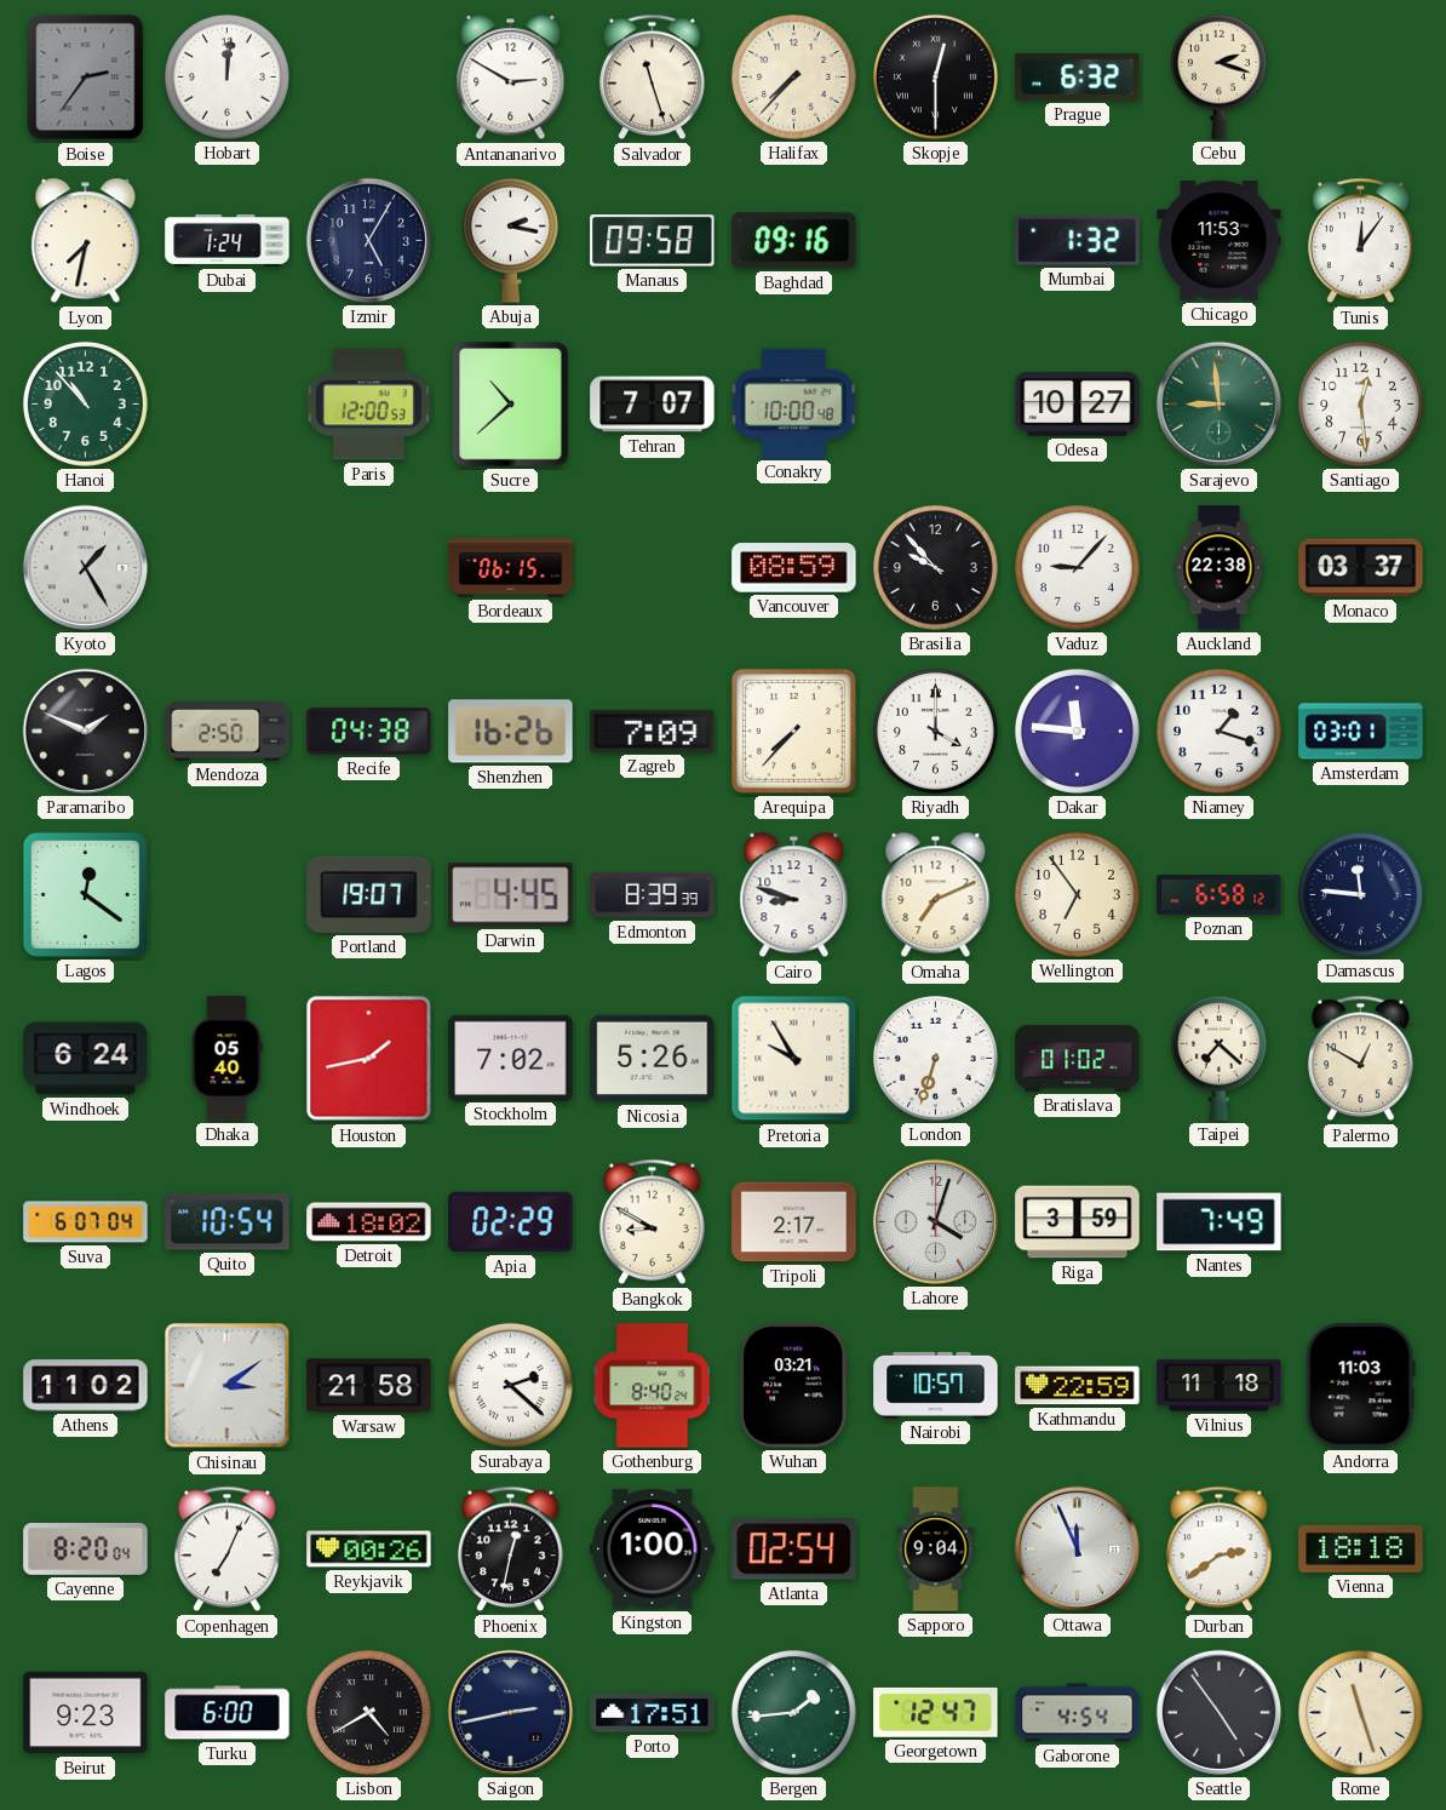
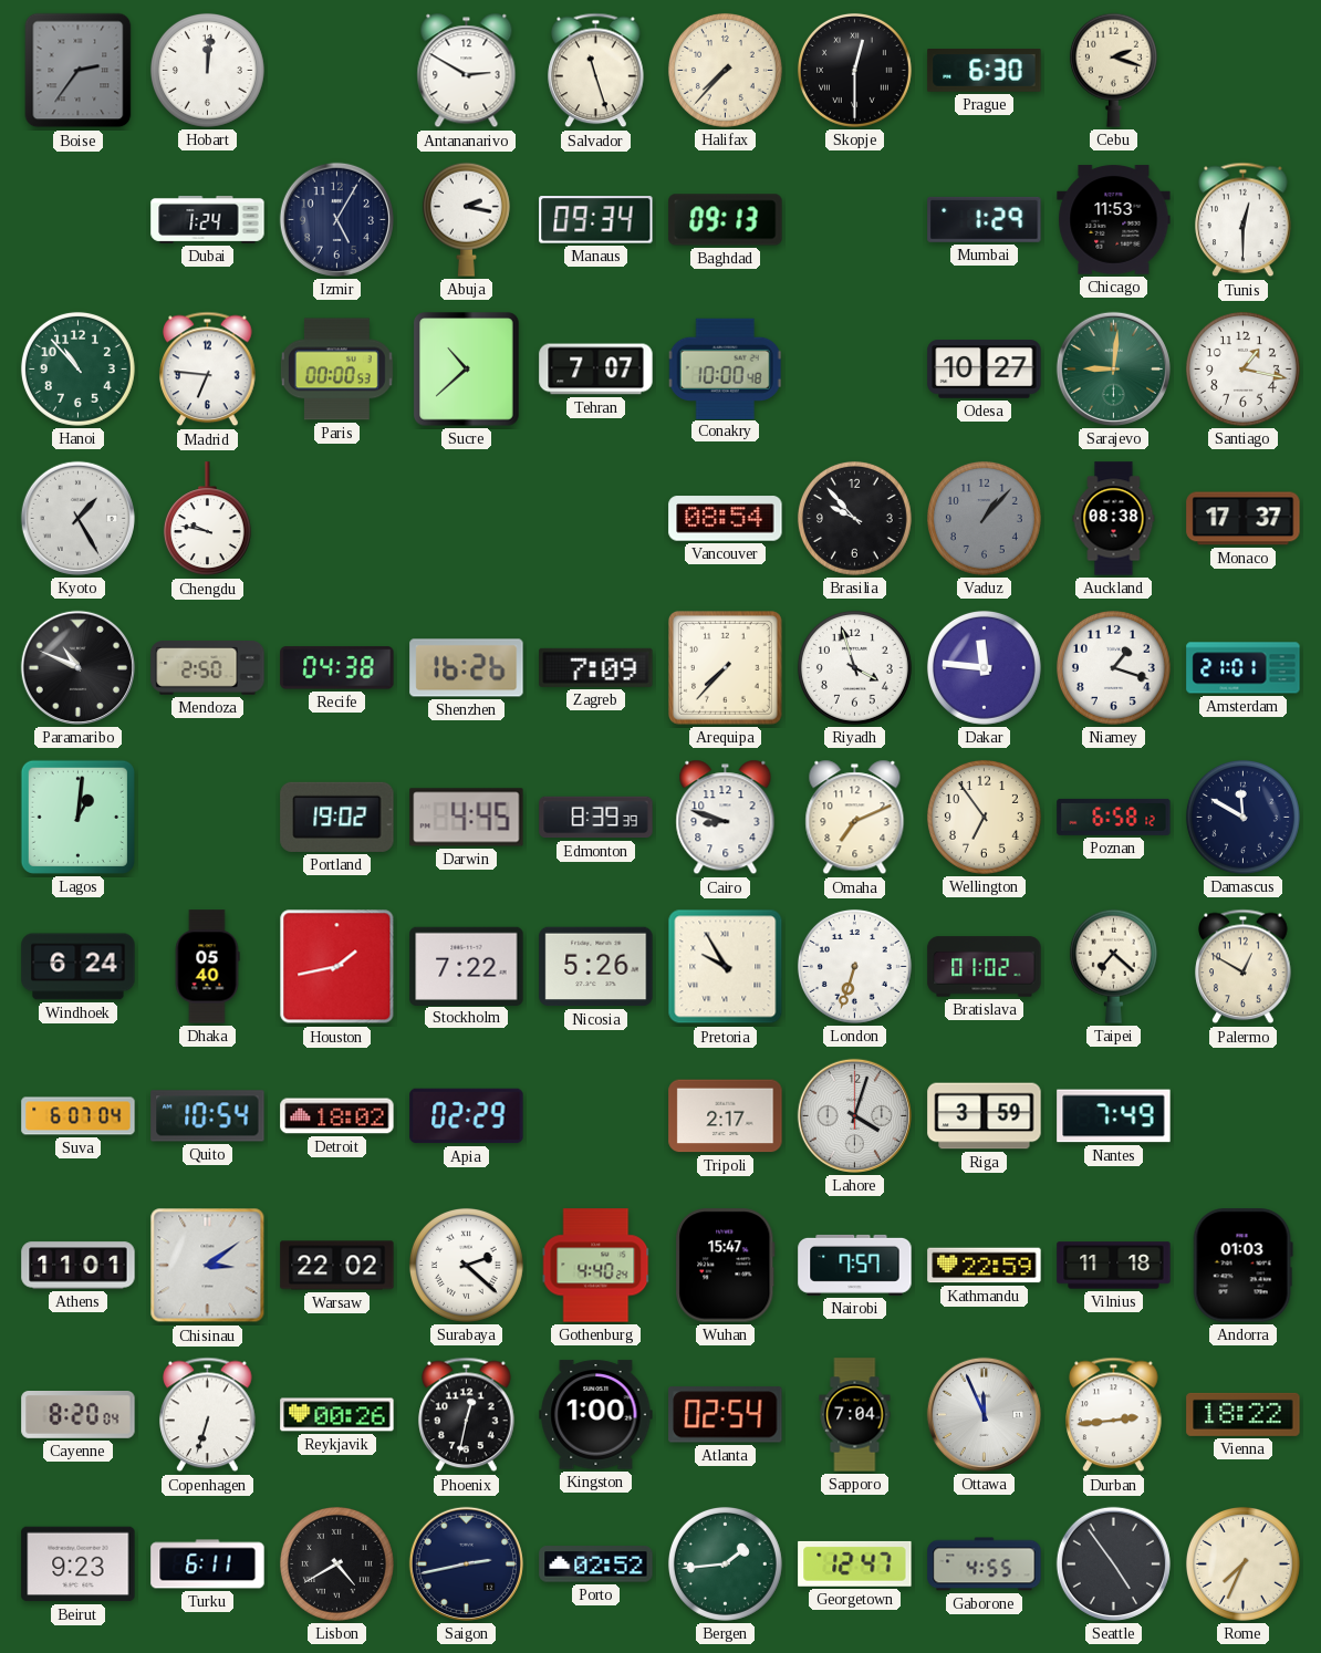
Prague: 6:32 -> 6:30 (985, 71)
Lyon: 7:32 -> none (86, 241)
Manaus: 09:58 -> 09:34 (596, 220)
Baghdad: 09:16 -> 09:13 (726, 220)
Mumbai: 1:32 -> 1:29 (985, 219)
Tunis: 12:06 -> 12:30 (1244, 220)
Madrid: none -> 6:46 (208, 370)
Paris: 12:00 -> 00:00 (336, 370)
Sarajevo: 8:59 -> 9:01 (1113, 368)
Santiago: 12:29 -> 1:17 (1242, 368)
Chengdu: none -> 9:47 (207, 519)
Bordeaux: 06:15 -> none (511, 568)
Vancouver: 08:59 -> 08:54 (726, 519)
Vaduz: 9:07 -> 1:07 (984, 518)
Vaduz dial: white -> grey (984, 518)
Auckland: 22:38 -> 08:38 (1114, 519)
Monaco: 03:37 -> 17:37 (1244, 519)
Paramaribo: 1:49 -> 10:49 (77, 667)
Riyadh: 4:00 -> 3:57 (854, 667)
Amsterdam: 03:01 -> 21:01 (1244, 668)
Lagos: 12:21 -> 1:01 (77, 817)
Portland: 19:07 -> 19:02 (337, 817)
Damascus: 11:46 -> 11:50 (1242, 817)
Stockholm: 7:02 -> 7:22 (467, 966)
Bangkok: 8:50 -> none (653, 1222)
Athens: 11:02 -> 11:01 (79, 1266)
Warsaw: 21:58 -> 22:02 (337, 1266)
Gothenburg: 8:40 -> 4:40 (596, 1266)
Wuhan: 03:21 -> 15:47 (726, 1266)
Nairobi: 10:57 -> 7:57 (855, 1265)
Andorra: 11:03 -> 01:03 (1242, 1266)
Copenhagen: 7:04 -> 6:33 (208, 1415)
Sapporo: 9:04 -> 7:04 (855, 1415)
Durban: 2:39 -> 2:44 (1114, 1415)
Vienna: 18:18 -> 18:22 (1244, 1414)
Turku: 6:00 -> 6:11 (208, 1564)
Porto: 17:51 -> 02:52 (596, 1564)
Gaborone: 4:54 -> 4:55 (985, 1564)
Rome: 11:27 -> 7:34 (1242, 1563)
